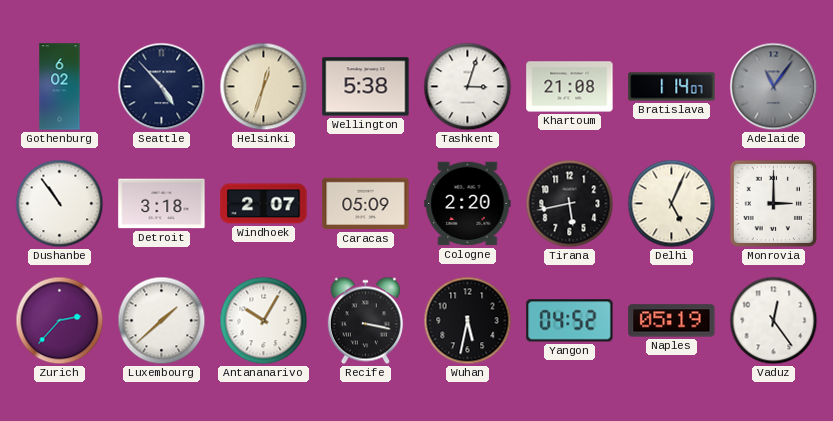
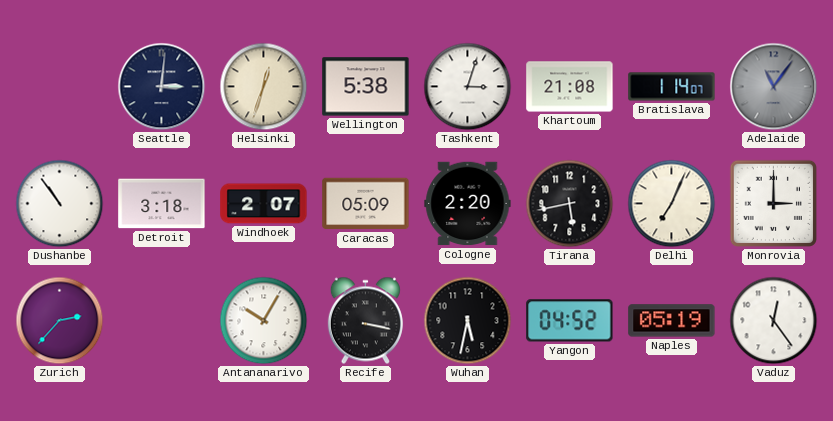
Gothenburg: 6:02 -> none (60, 87)
Seattle: 4:53 -> 3:01 (162, 87)
Delhi: 5:04 -> 7:04 (672, 204)
Luxembourg: 1:38 -> none (162, 321)
